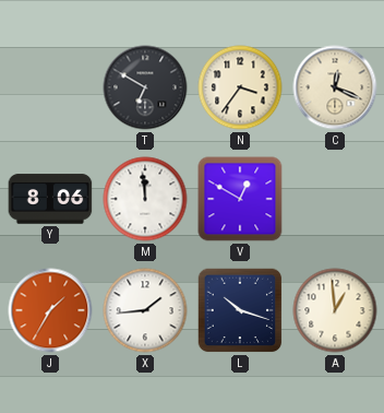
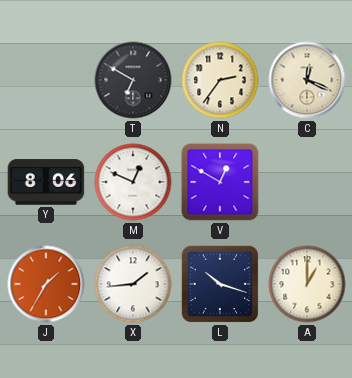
N: 3:36 -> 2:36 (220, 80)
M: 11:59 -> 12:49 (133, 182)
A: 12:59 -> 1:00 (307, 284)
